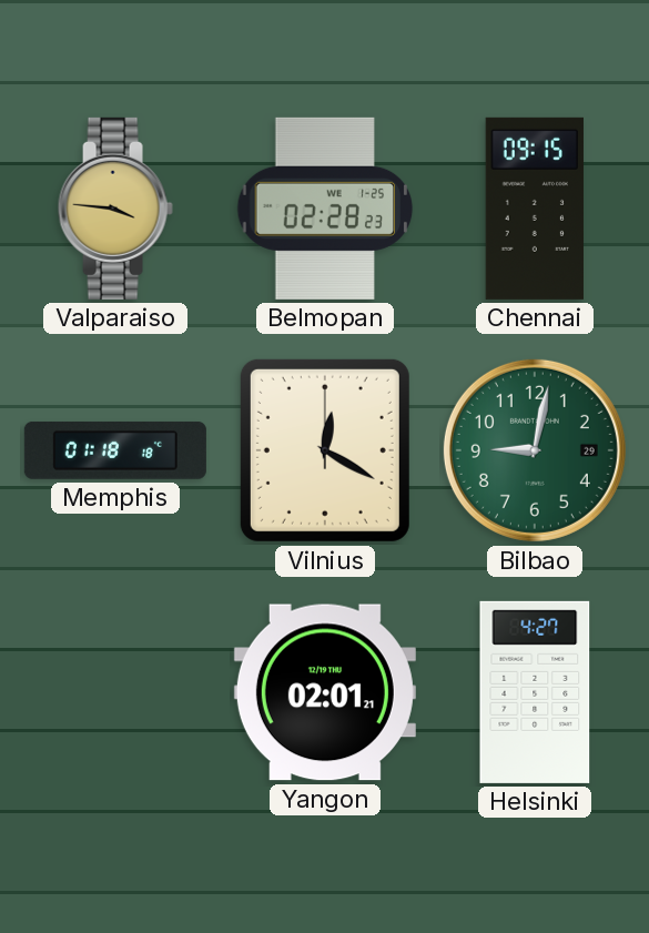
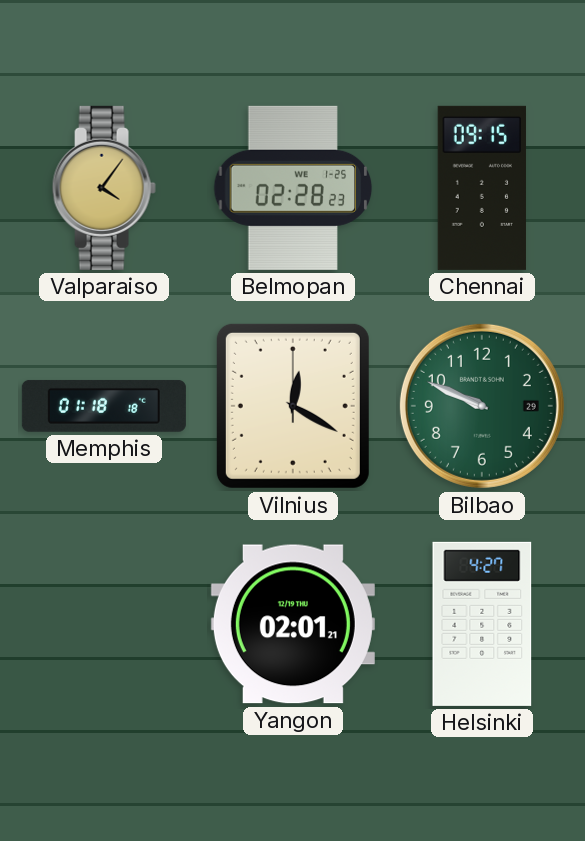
Valparaiso: 3:46 -> 4:06 (104, 188)
Bilbao: 9:02 -> 9:49 (482, 406)
